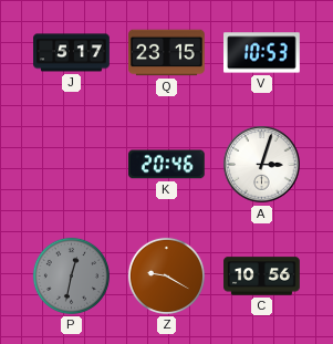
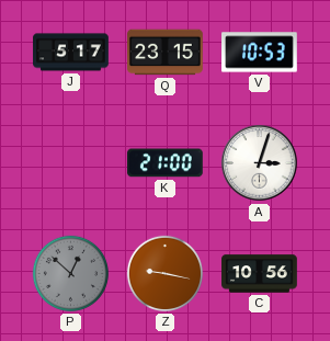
K: 20:46 -> 21:00 (164, 163)
P: 12:32 -> 12:52 (70, 273)
Z: 9:20 -> 9:17 (164, 273)
